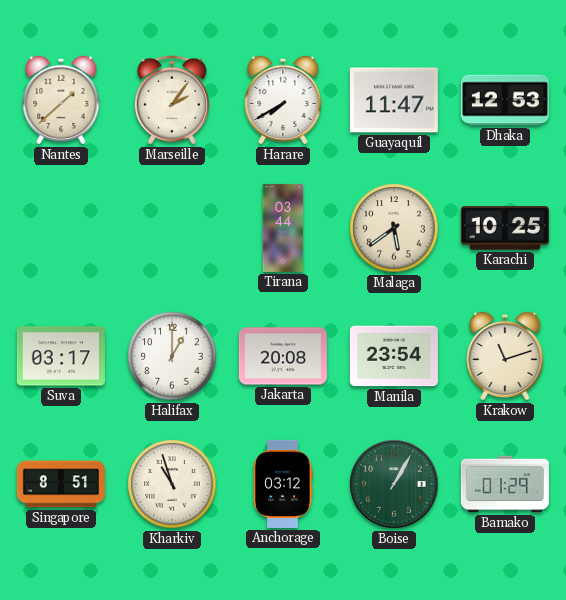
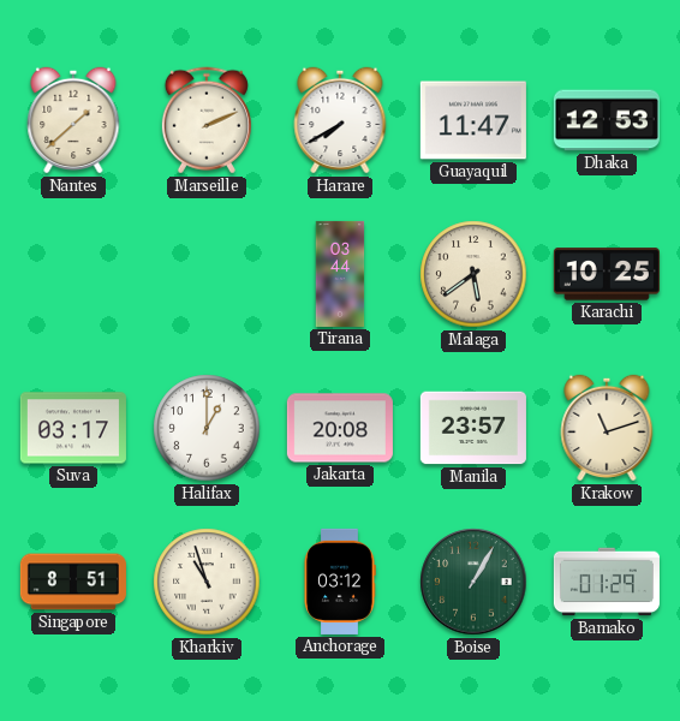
Marseille: 2:06 -> 2:11 (207, 120)
Manila: 23:54 -> 23:57 (473, 428)
